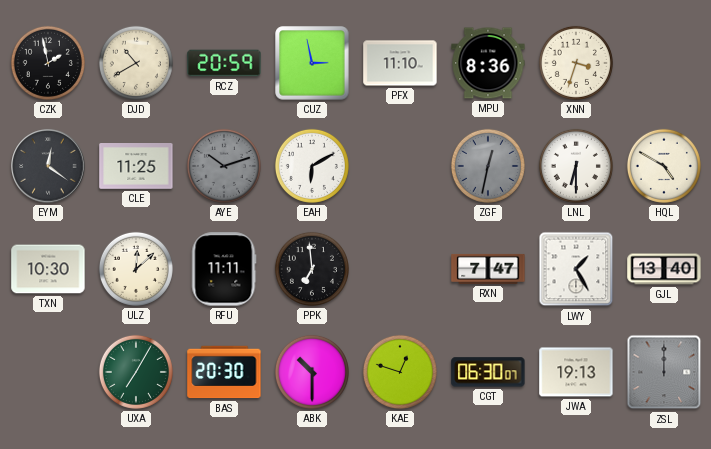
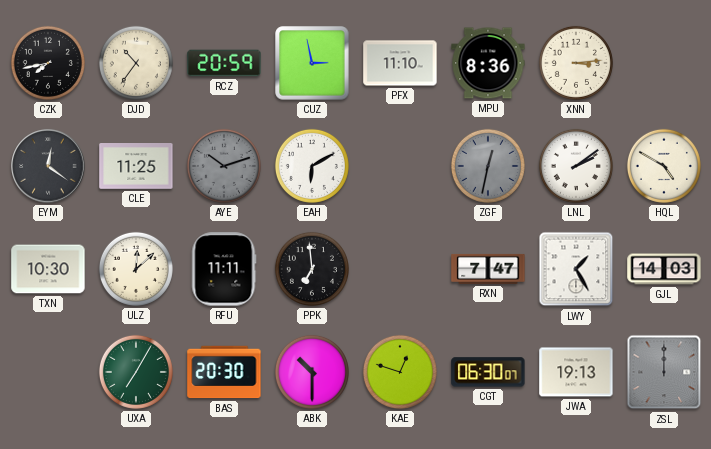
CZK: 1:58 -> 7:43 (48, 63)
DJD: 10:40 -> 10:36 (136, 63)
XNN: 3:33 -> 3:14 (576, 63)
LNL: 6:30 -> 2:09 (576, 166)
GJL: 13:40 -> 14:03 (664, 269)
